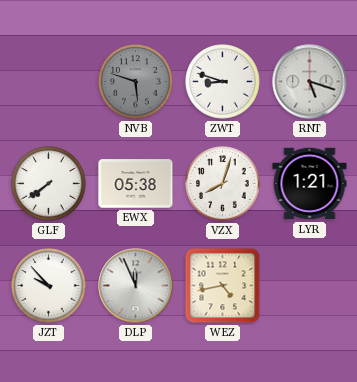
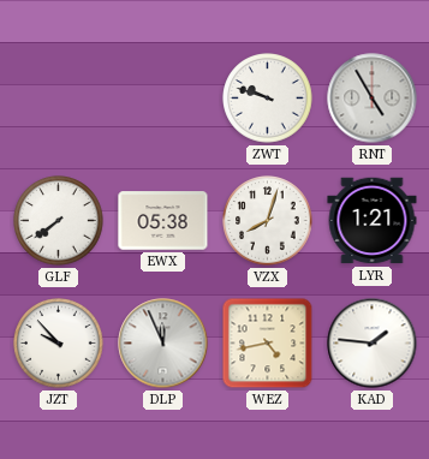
NVB: 5:48 -> none (136, 82)
ZWT: 8:48 -> 9:48 (268, 99)
RNT: 5:18 -> 4:55 (373, 99)
KAD: none -> 1:46 (373, 344)
